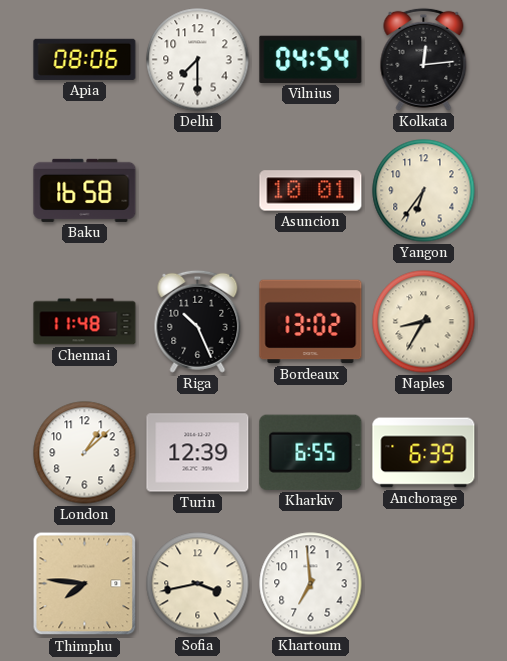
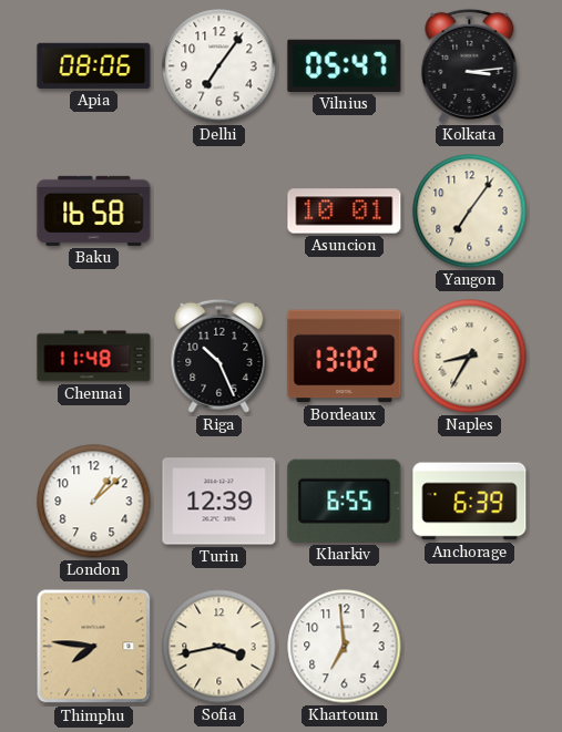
Delhi: 7:30 -> 7:06 (219, 66)
Vilnius: 04:54 -> 05:47 (345, 65)
Kolkata: 12:14 -> 3:14 (470, 65)
Yangon: 6:36 -> 7:06 (470, 212)
